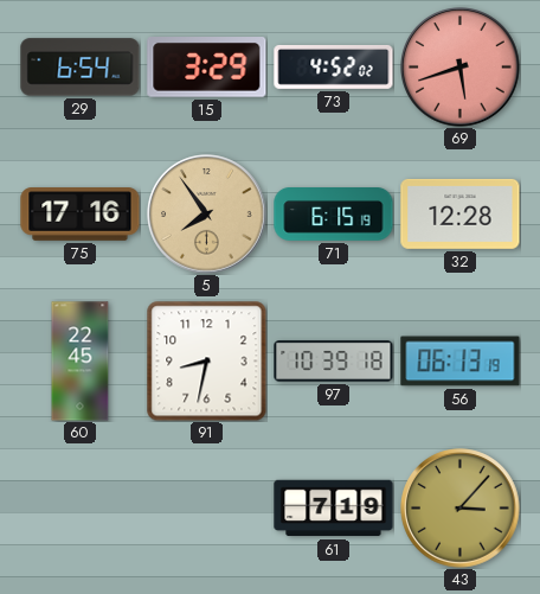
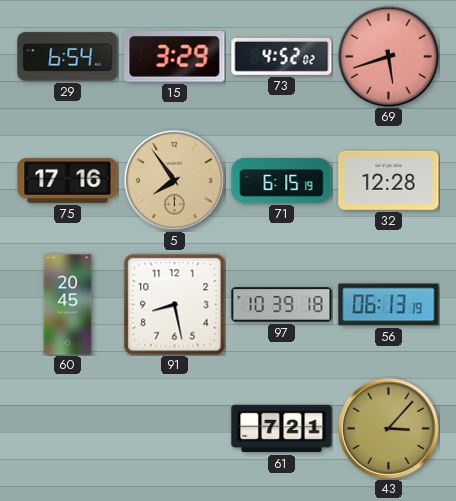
60: 22:45 -> 20:45 (68, 305)
91: 8:32 -> 8:28 (175, 305)
61: 7:19 -> 7:21 (282, 429)
